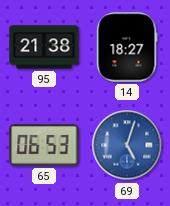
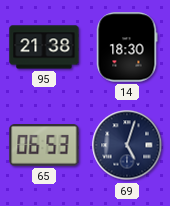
14: 18:27 -> 18:30 (127, 47)
69 dial: blue -> navy (127, 145)
